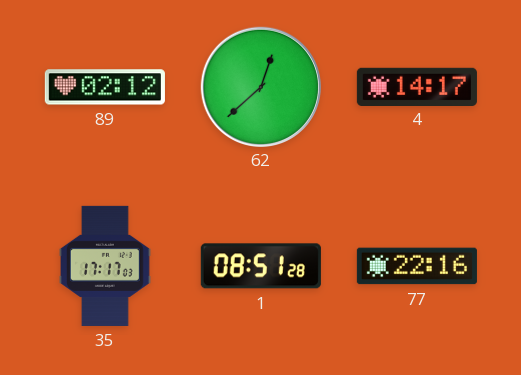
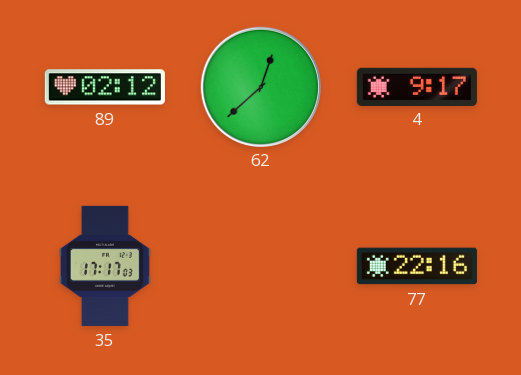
4: 14:17 -> 9:17 (417, 86)
1: 08:51 -> none (261, 266)
